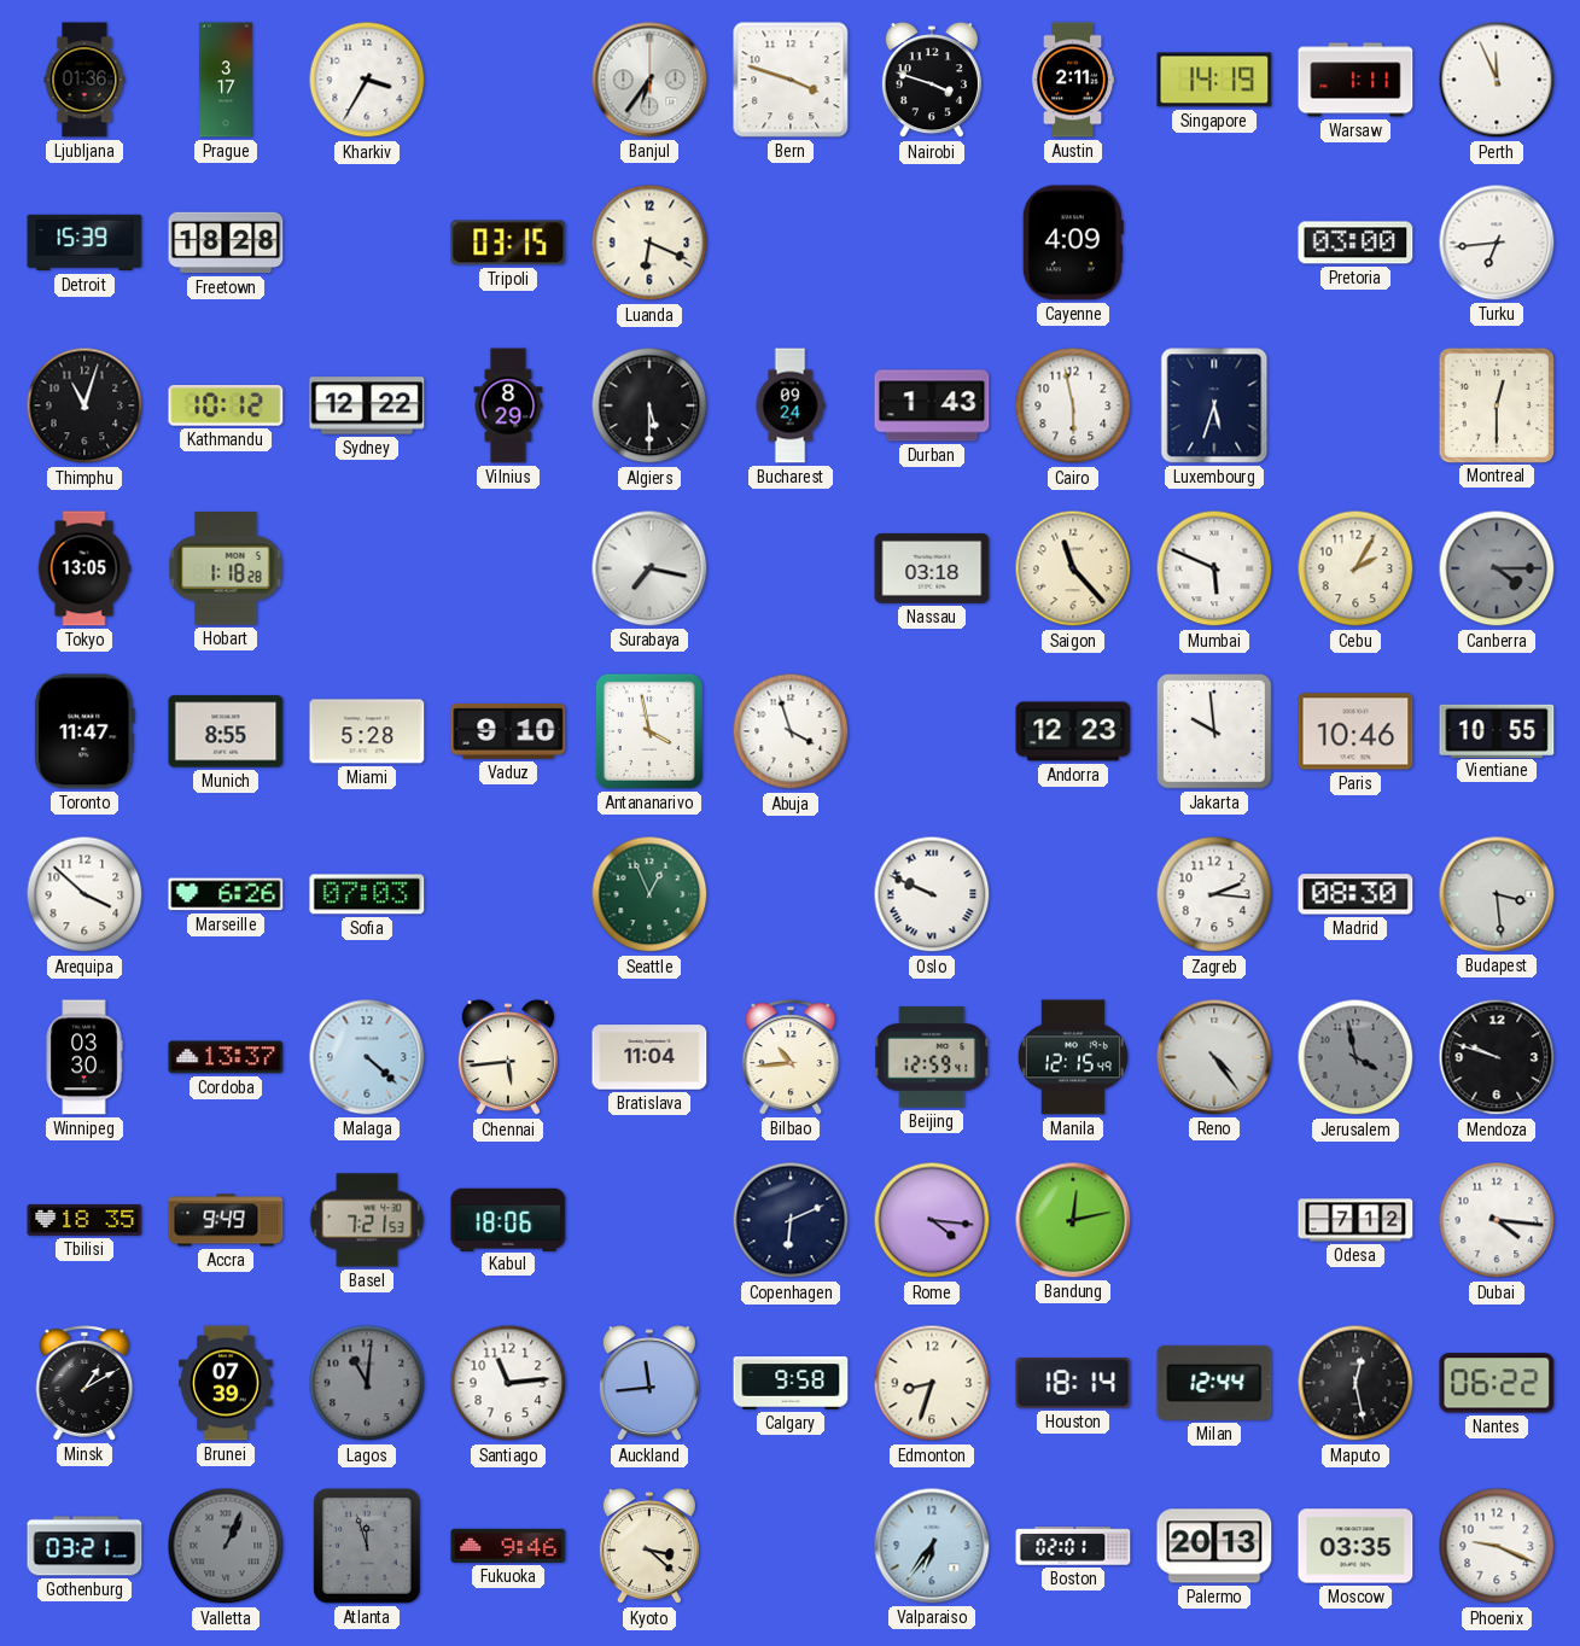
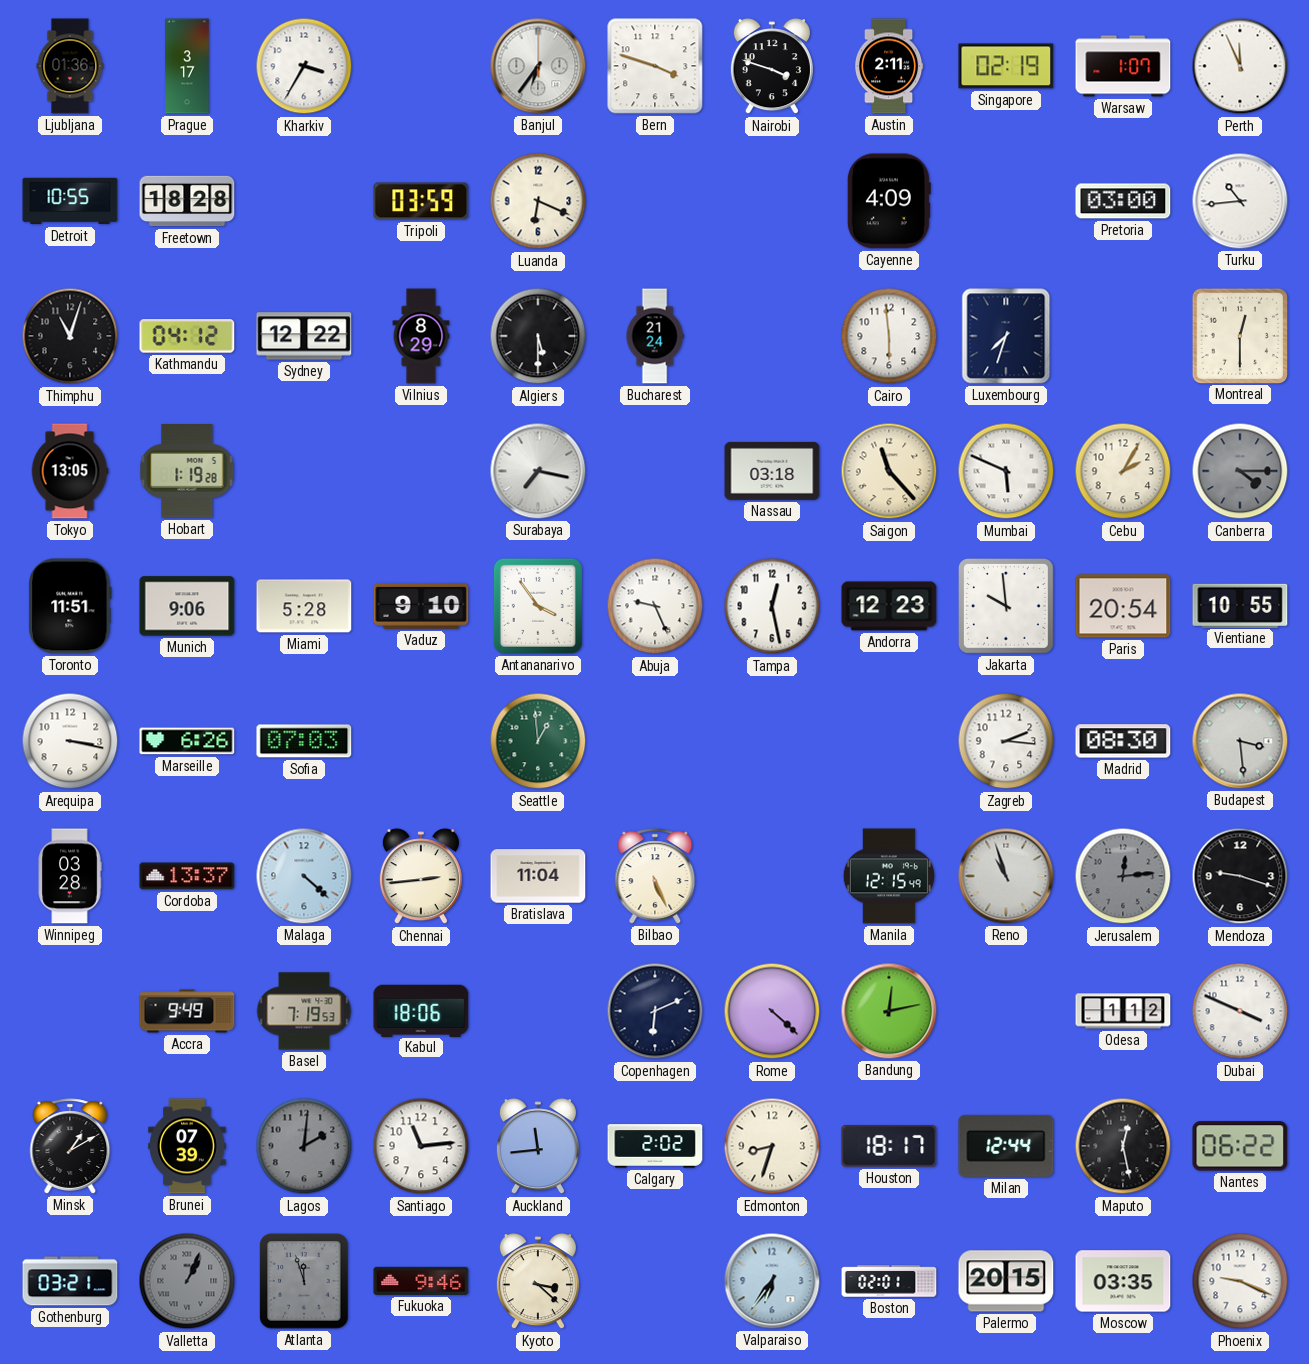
Singapore: 14:19 -> 02:19 (1006, 66)
Warsaw: 1:11 -> 1:07 (1123, 66)
Detroit: 15:39 -> 10:55 (70, 201)
Tripoli: 03:15 -> 03:59 (421, 201)
Turku: 6:44 -> 10:44 (1240, 201)
Kathmandu: 10:12 -> 04:12 (187, 336)
Bucharest: 09:24 -> 21:24 (655, 336)
Durban: 1:43 -> none (932, 405)
Cairo: 5:58 -> 5:59 (889, 336)
Luxembourg: 5:33 -> 7:33 (1006, 336)
Hobart: 1:18 -> 1:19 (187, 471)
Toronto: 11:47 -> 11:51 (70, 606)
Munich: 8:55 -> 9:06 (187, 606)
Antananarivo: 3:58 -> 3:54 (538, 606)
Abuja: 3:57 -> 9:26 (655, 606)
Tampa: none -> 12:28 (772, 606)
Paris: 10:46 -> 20:54 (1123, 606)
Arequipa: 3:52 -> 3:17 (70, 741)
Seattle: 12:56 -> 12:59 (538, 741)
Oslo: 9:49 -> none (932, 894)
Winnipeg: 03:30 -> 03:28 (70, 876)
Chennai: 5:44 -> 2:44 (421, 877)
Bilbao: 10:44 -> 5:26 (655, 876)
Beijing: 12:59 -> none (932, 1057)
Reno: 4:24 -> 10:57 (1006, 876)
Jerusalem: 3:58 -> 12:14 (1123, 876)
Mendoza: 9:48 -> 9:18 (1240, 876)
Tbilisi: 18:35 -> none (84, 1220)
Basel: 7:21 -> 7:19 (304, 1011)
Rome: 4:16 -> 4:22 (772, 1011)
Odesa: 7:12 -> 1:12 (1123, 1011)
Dubai: 4:16 -> 3:49 (1240, 1011)
Lagos: 11:01 -> 2:01 (304, 1146)
Calgary: 9:58 -> 2:02 (655, 1146)
Houston: 18:14 -> 18:17 (889, 1147)
Palermo: 20:13 -> 20:15 (1006, 1281)
